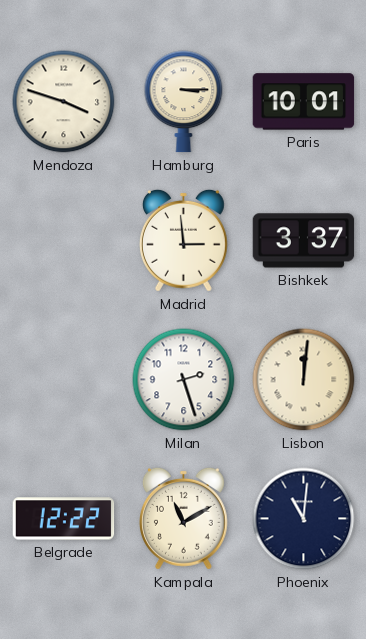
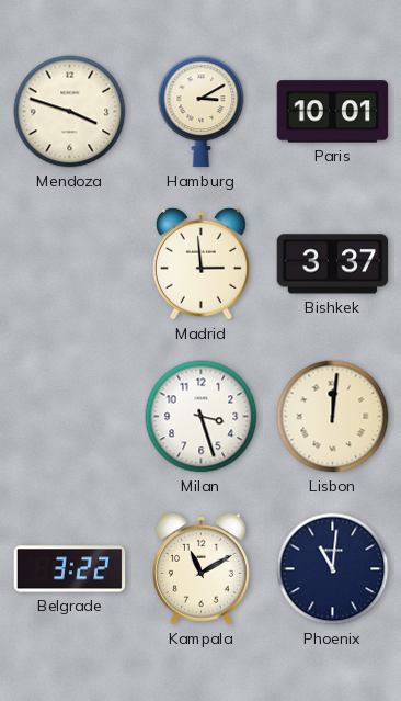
Hamburg: 3:15 -> 3:10 (202, 112)
Milan: 2:27 -> 3:27 (202, 417)
Belgrade: 12:22 -> 3:22 (70, 569)
